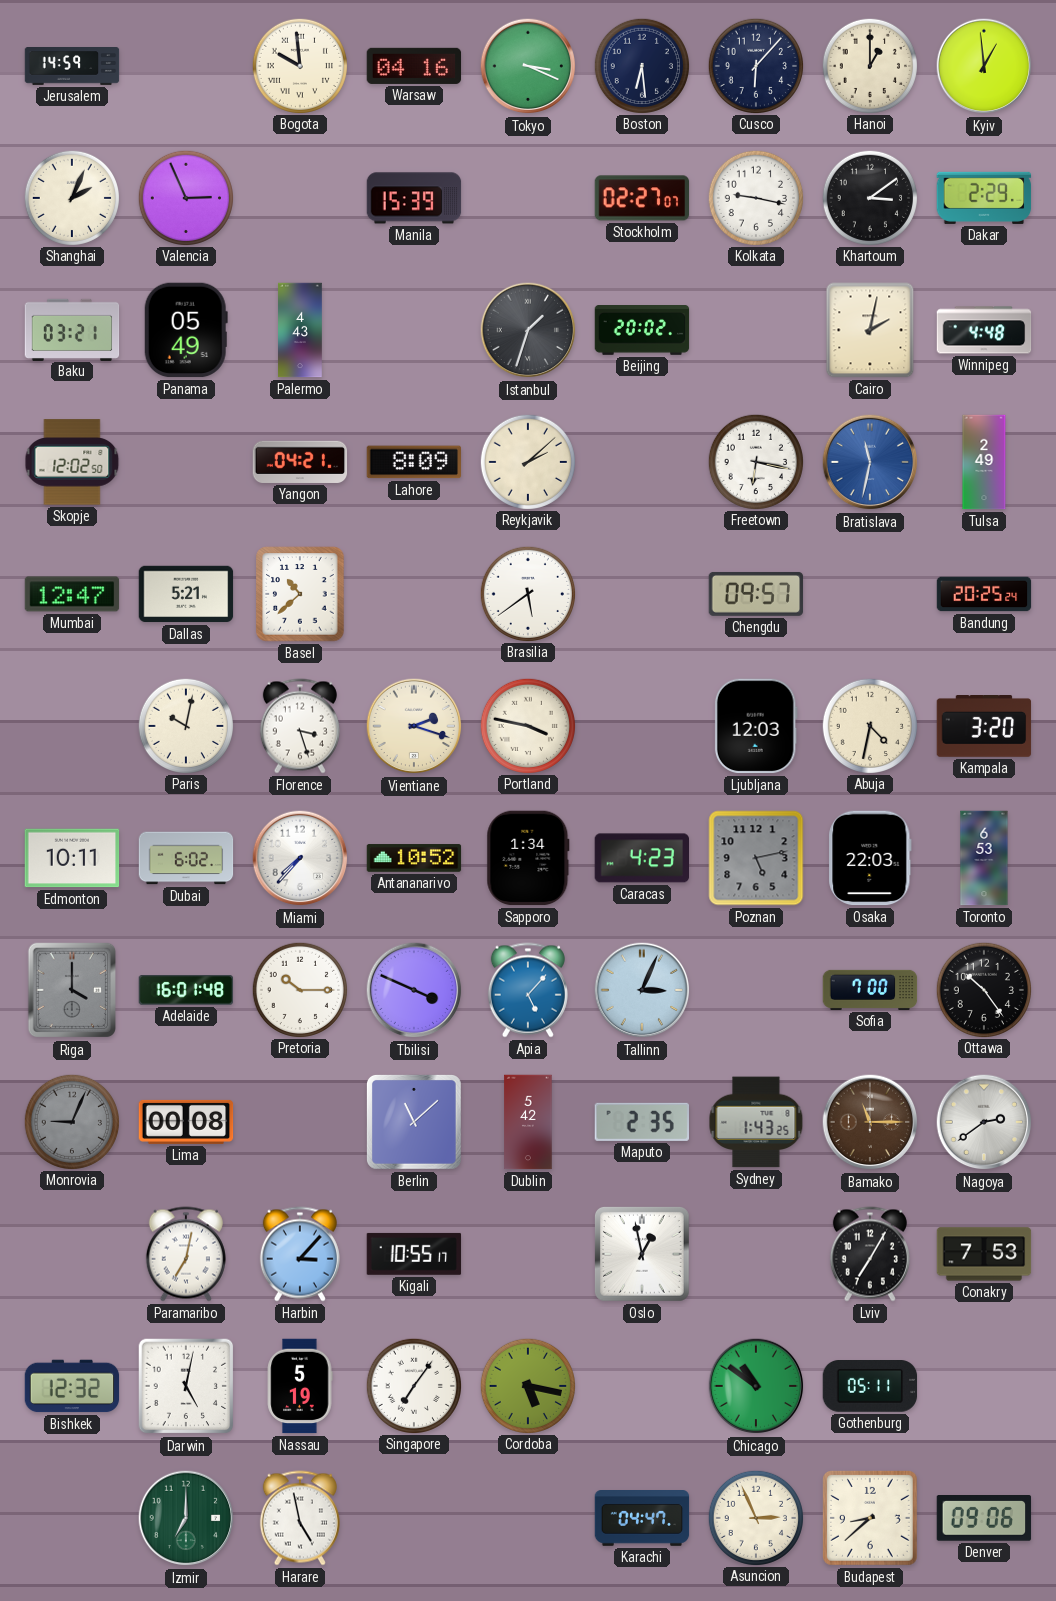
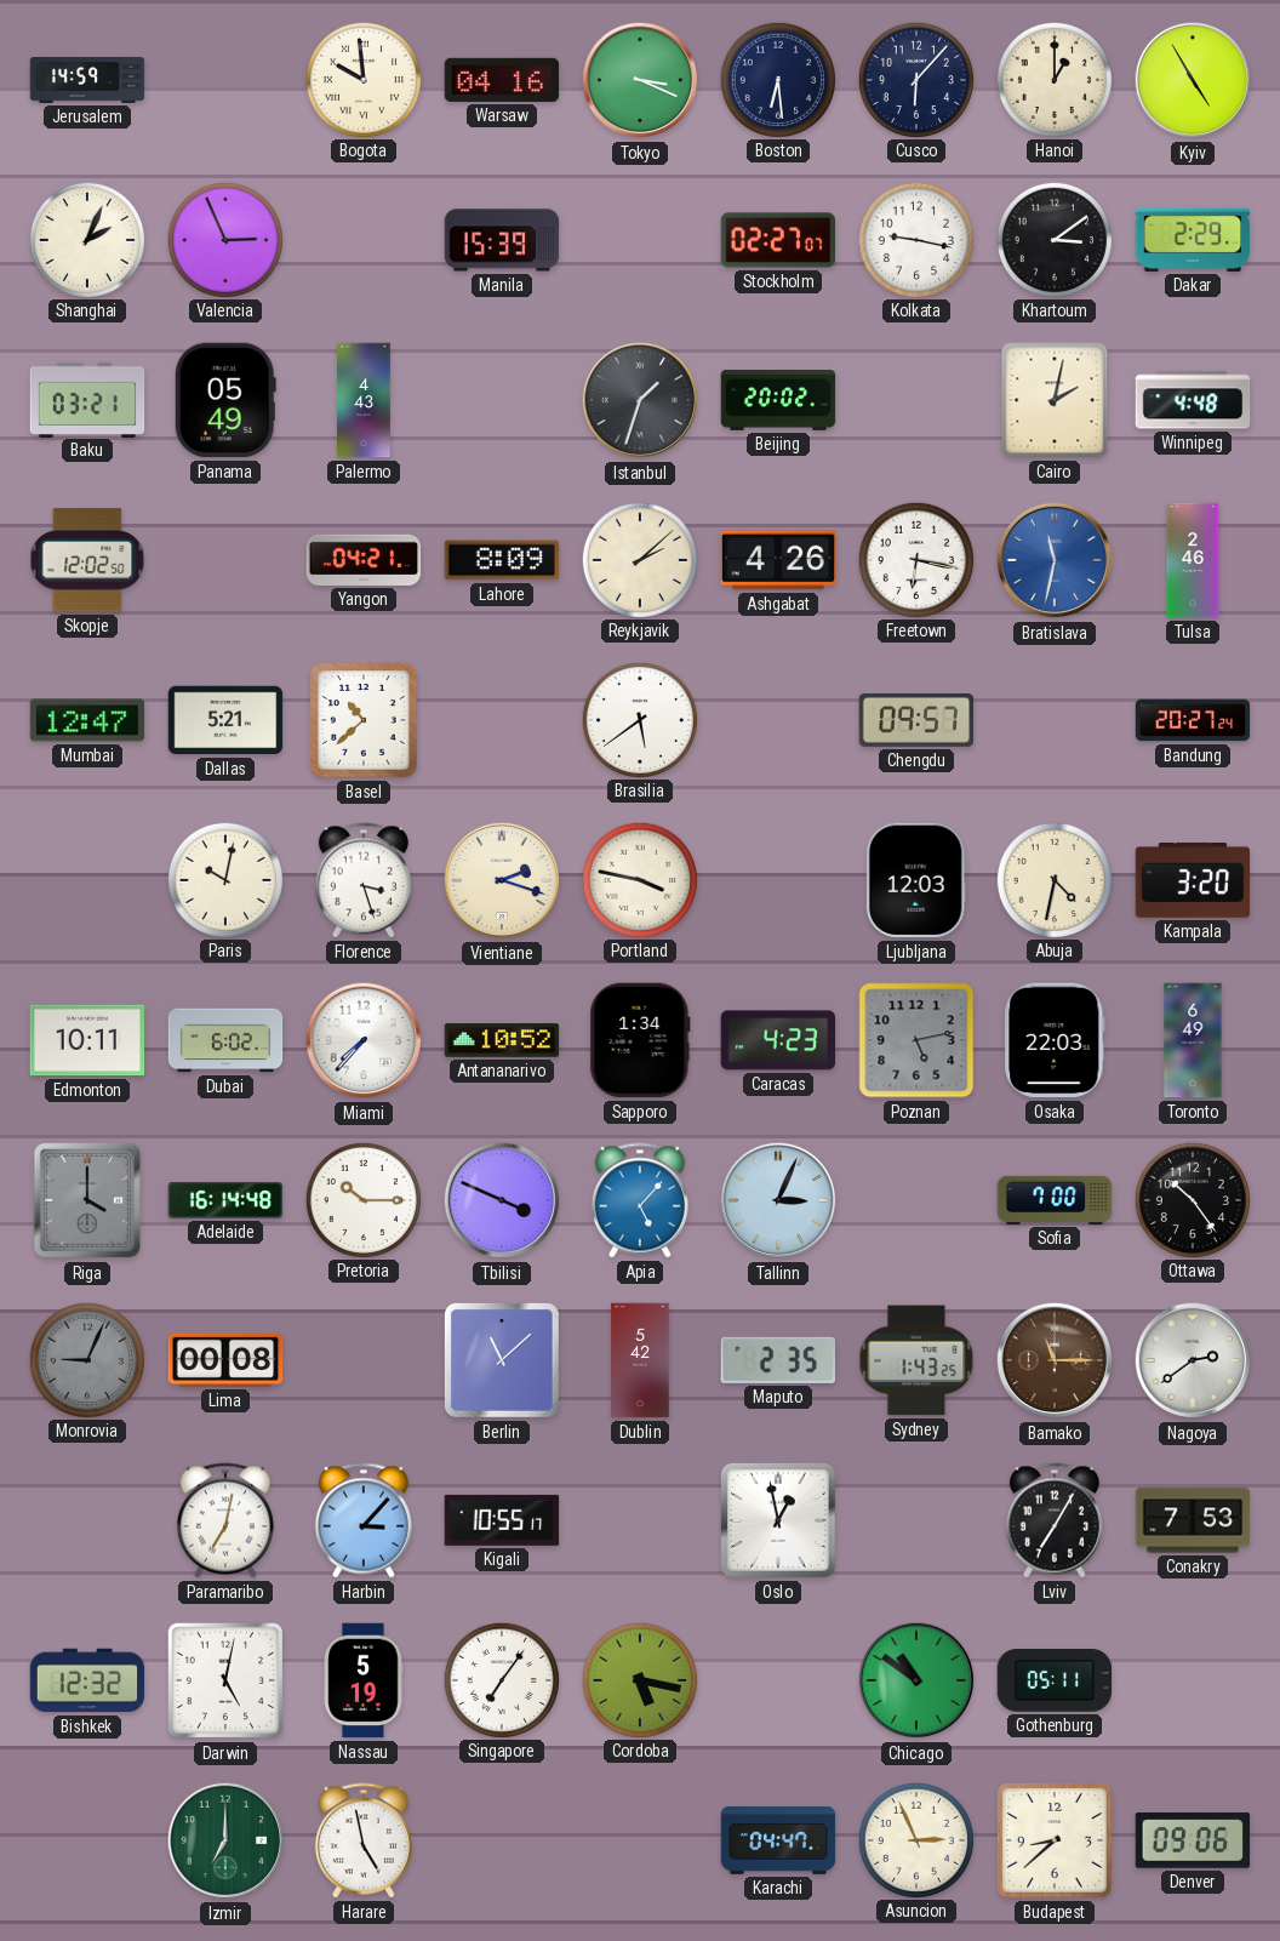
Kyiv: 12:59 -> 4:55 (1193, 80)
Ashgabat: none -> 4:26 (778, 560)
Tulsa: 2:49 -> 2:46 (1193, 560)
Bandung: 20:25 -> 20:27 (1193, 720)
Toronto: 6:53 -> 6:49 (1193, 1040)
Adelaide: 16:01 -> 16:14 (225, 1200)
